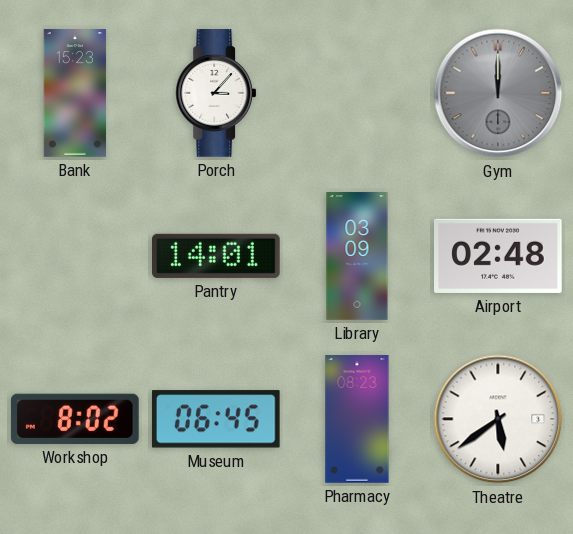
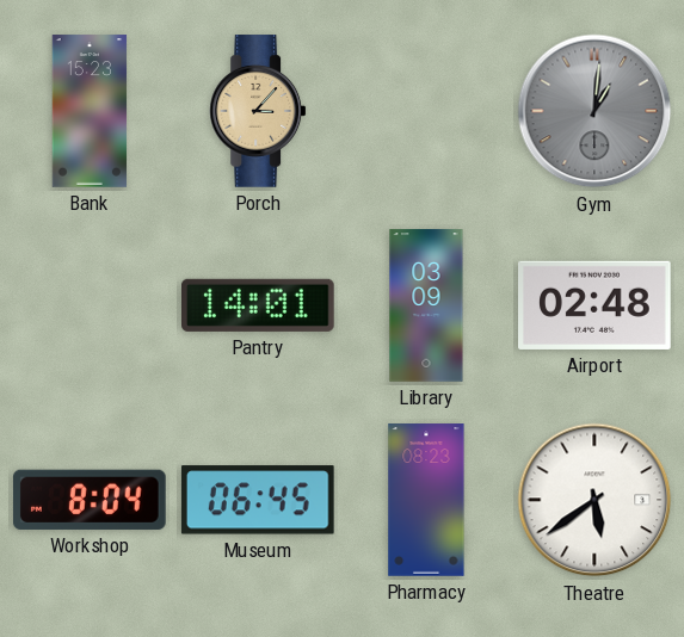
Porch dial: white -> champagne (258, 111)
Gym: 12:00 -> 1:01 (594, 111)
Workshop: 8:02 -> 8:04 (90, 500)
